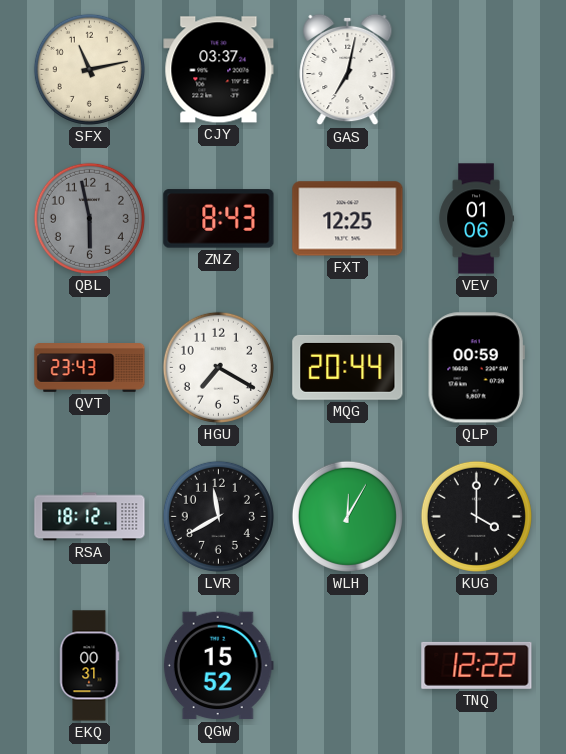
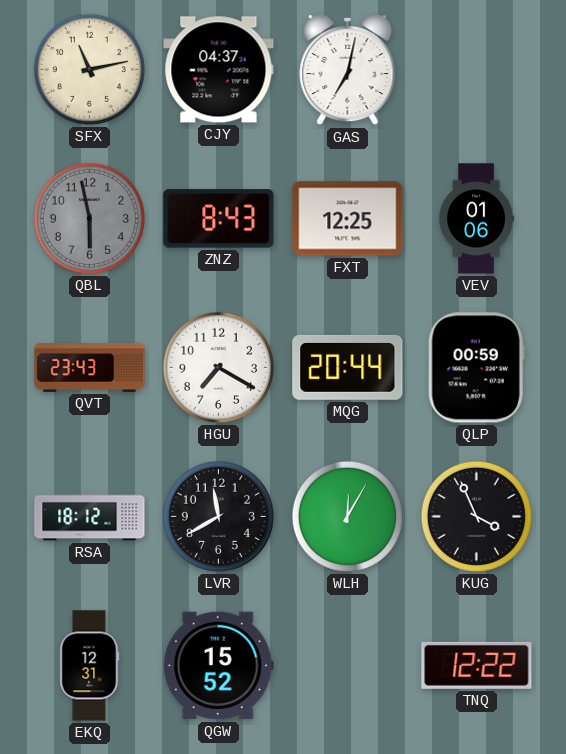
CJY: 03:37 -> 04:37 (219, 70)
KUG: 4:00 -> 3:56 (476, 516)
EKQ: 00:31 -> 12:31 (90, 666)
